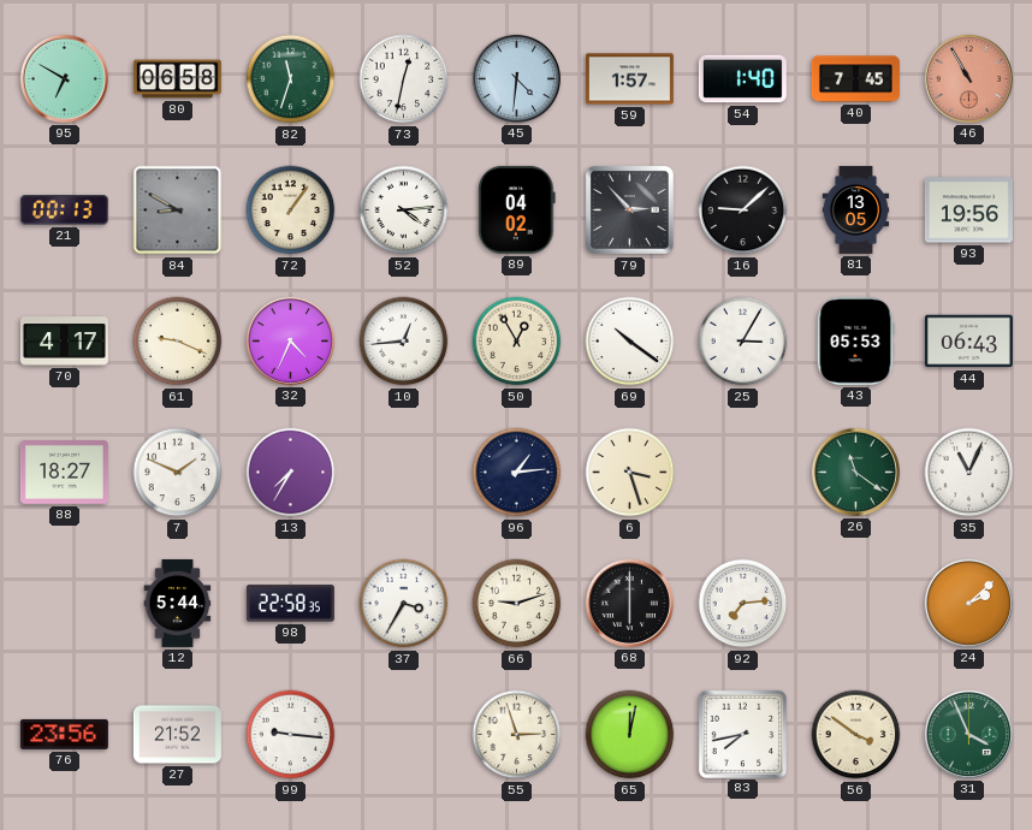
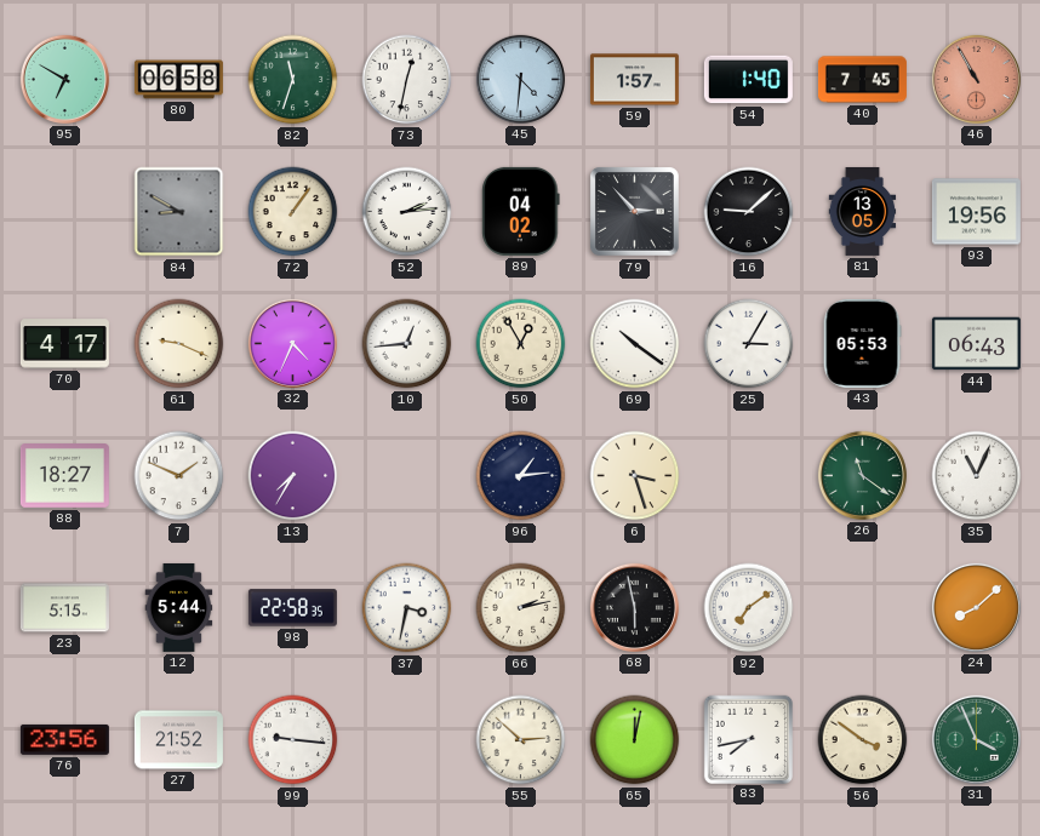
21: 00:13 -> none (64, 211)
52: 4:14 -> 2:14 (407, 212)
23: none -> 5:15 (64, 608)
37: 3:35 -> 3:32 (407, 608)
66: 9:12 -> 2:13 (521, 608)
68: 6:00 -> 5:58 (634, 607)
92: 7:14 -> 7:09 (749, 608)
24: 2:08 -> 8:08 (976, 607)
55: 2:57 -> 2:52 (521, 740)
